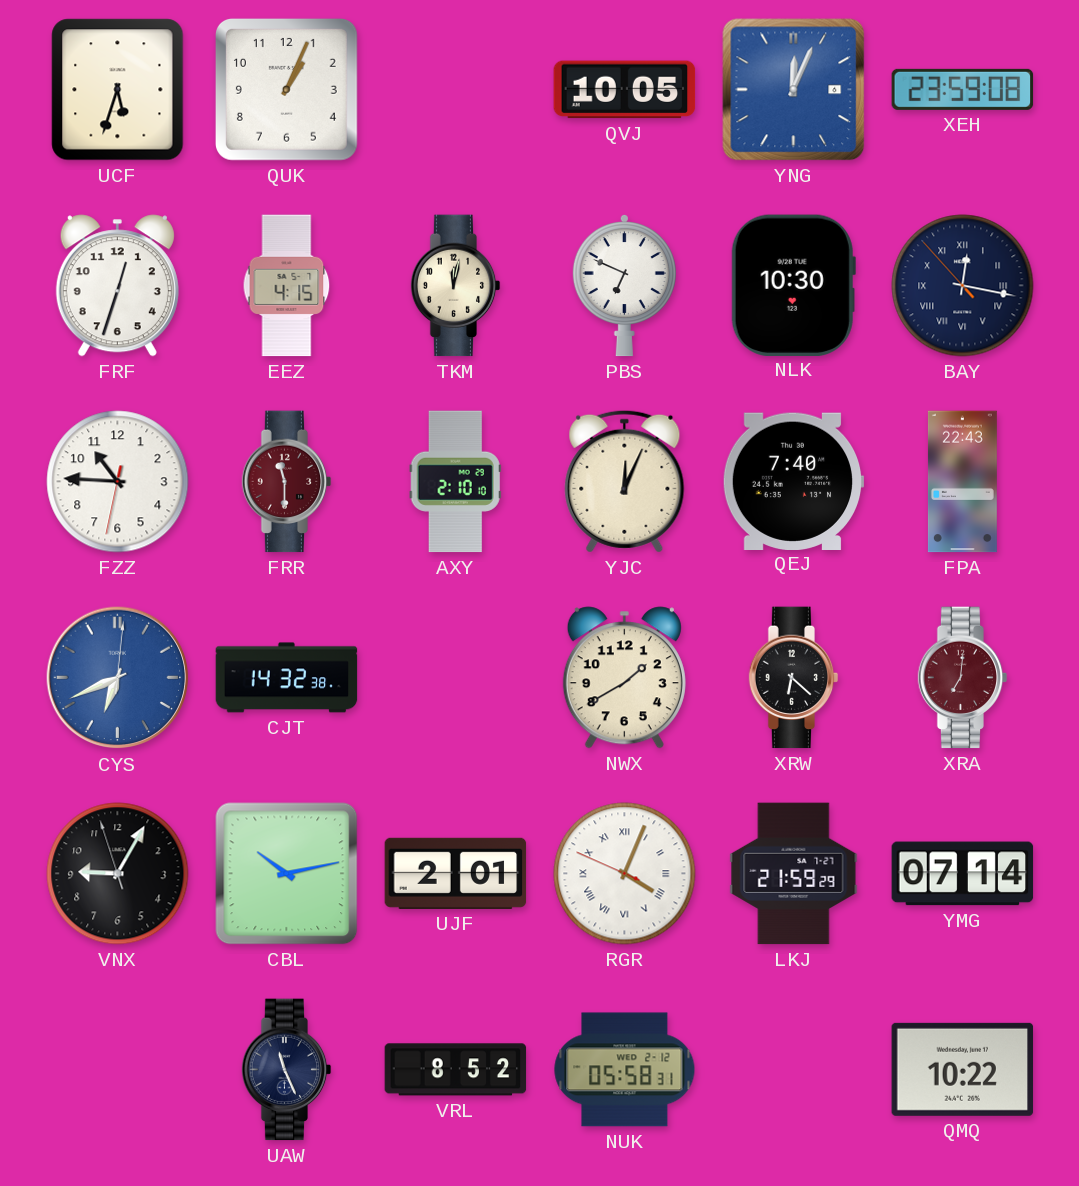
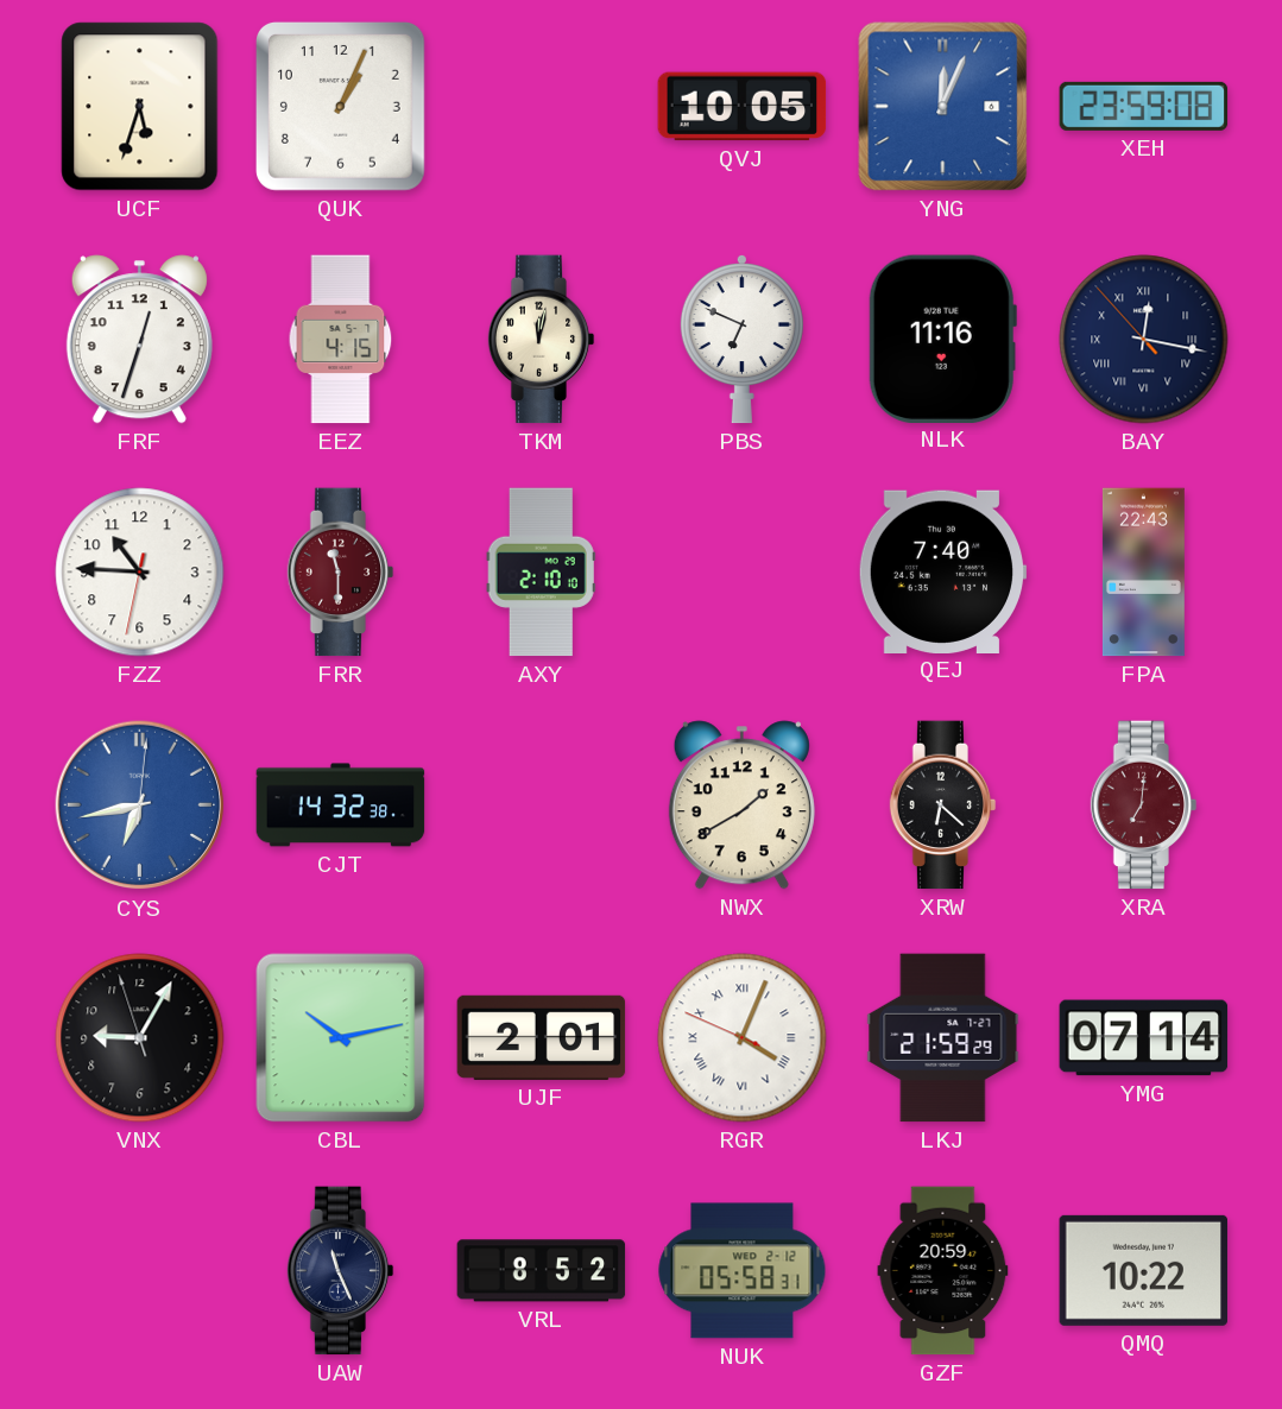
NLK: 10:30 -> 11:16 (942, 339)
YJC: 12:04 -> none (625, 481)
CYS: 6:41 -> 6:43 (140, 805)
GZF: none -> 20:59 (943, 1271)
